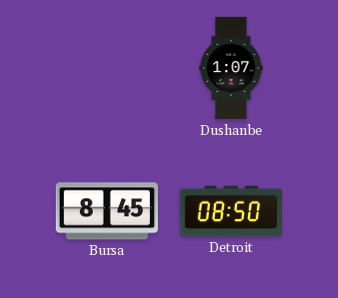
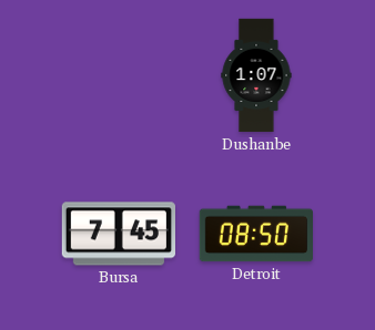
Bursa: 8:45 -> 7:45 (118, 234)
